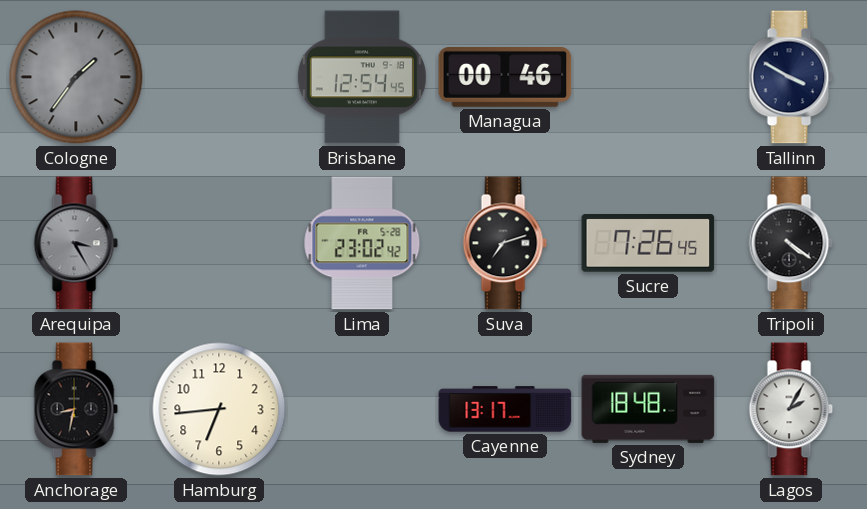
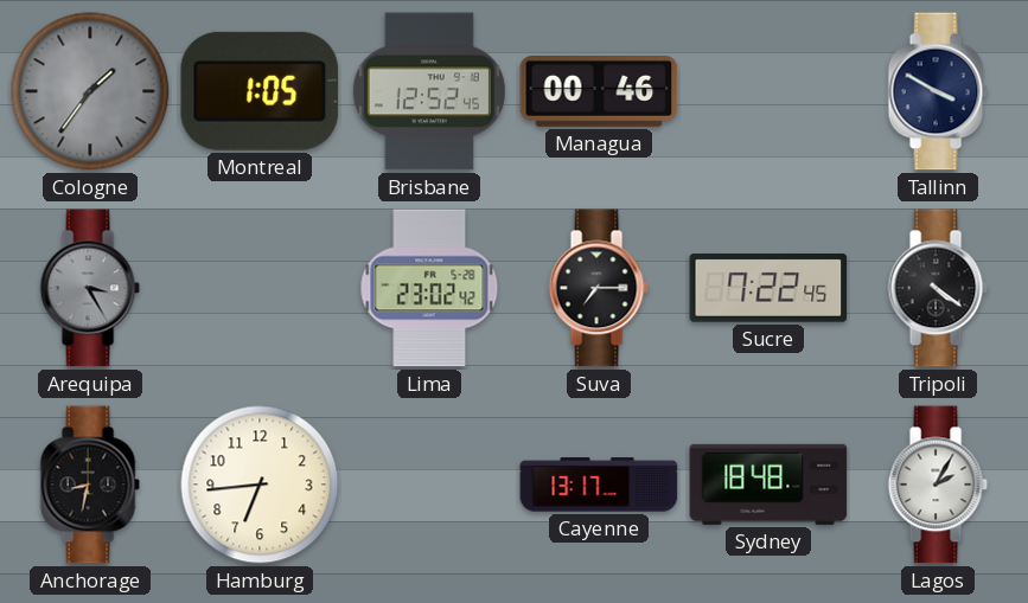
Montreal: none -> 1:05 (260, 91)
Brisbane: 12:54 -> 12:52 (429, 91)
Suva: 7:12 -> 7:15 (599, 288)
Sucre: 7:26 -> 7:22 (768, 289)
